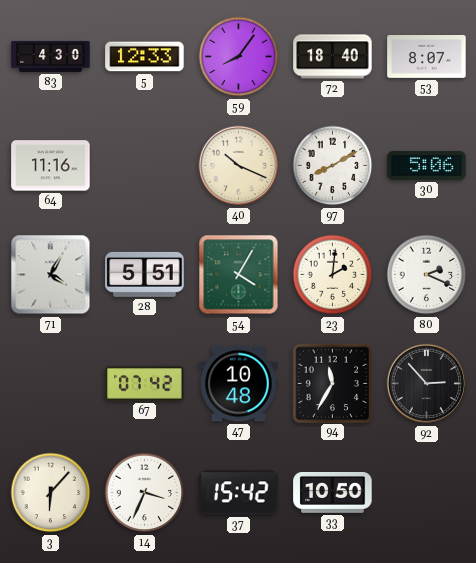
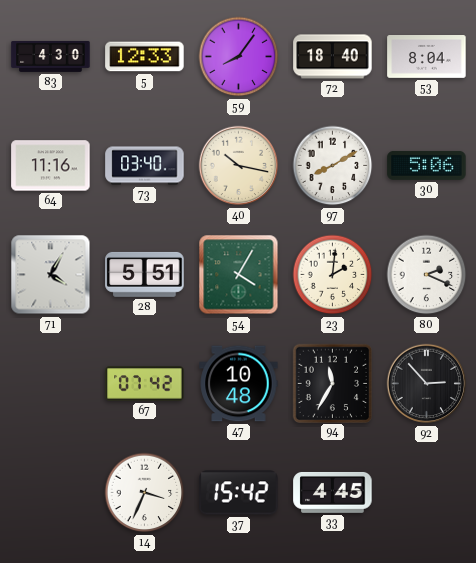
53: 8:07 -> 8:04 (427, 57)
73: none -> 03:40 (145, 166)
40: 10:19 -> 10:17 (239, 166)
3: 6:07 -> none (51, 493)
33: 10:50 -> 4:45 (333, 492)
